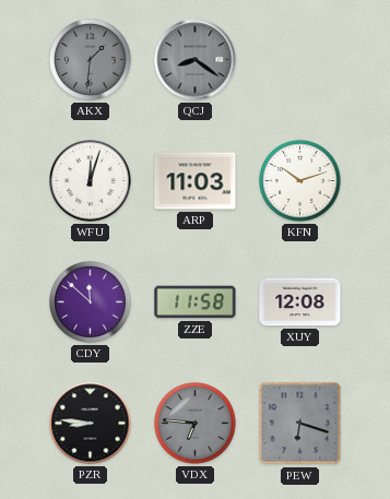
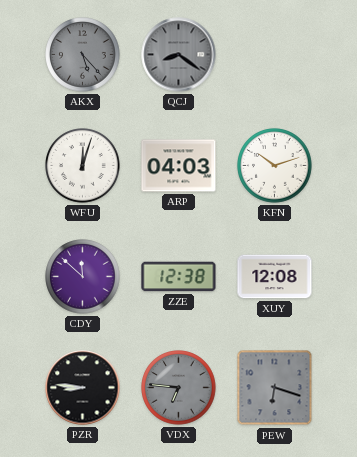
AKX: 1:31 -> 5:23 (83, 55)
ARP: 11:03 -> 04:03 (179, 166)
ZZE: 11:58 -> 12:38 (179, 277)
